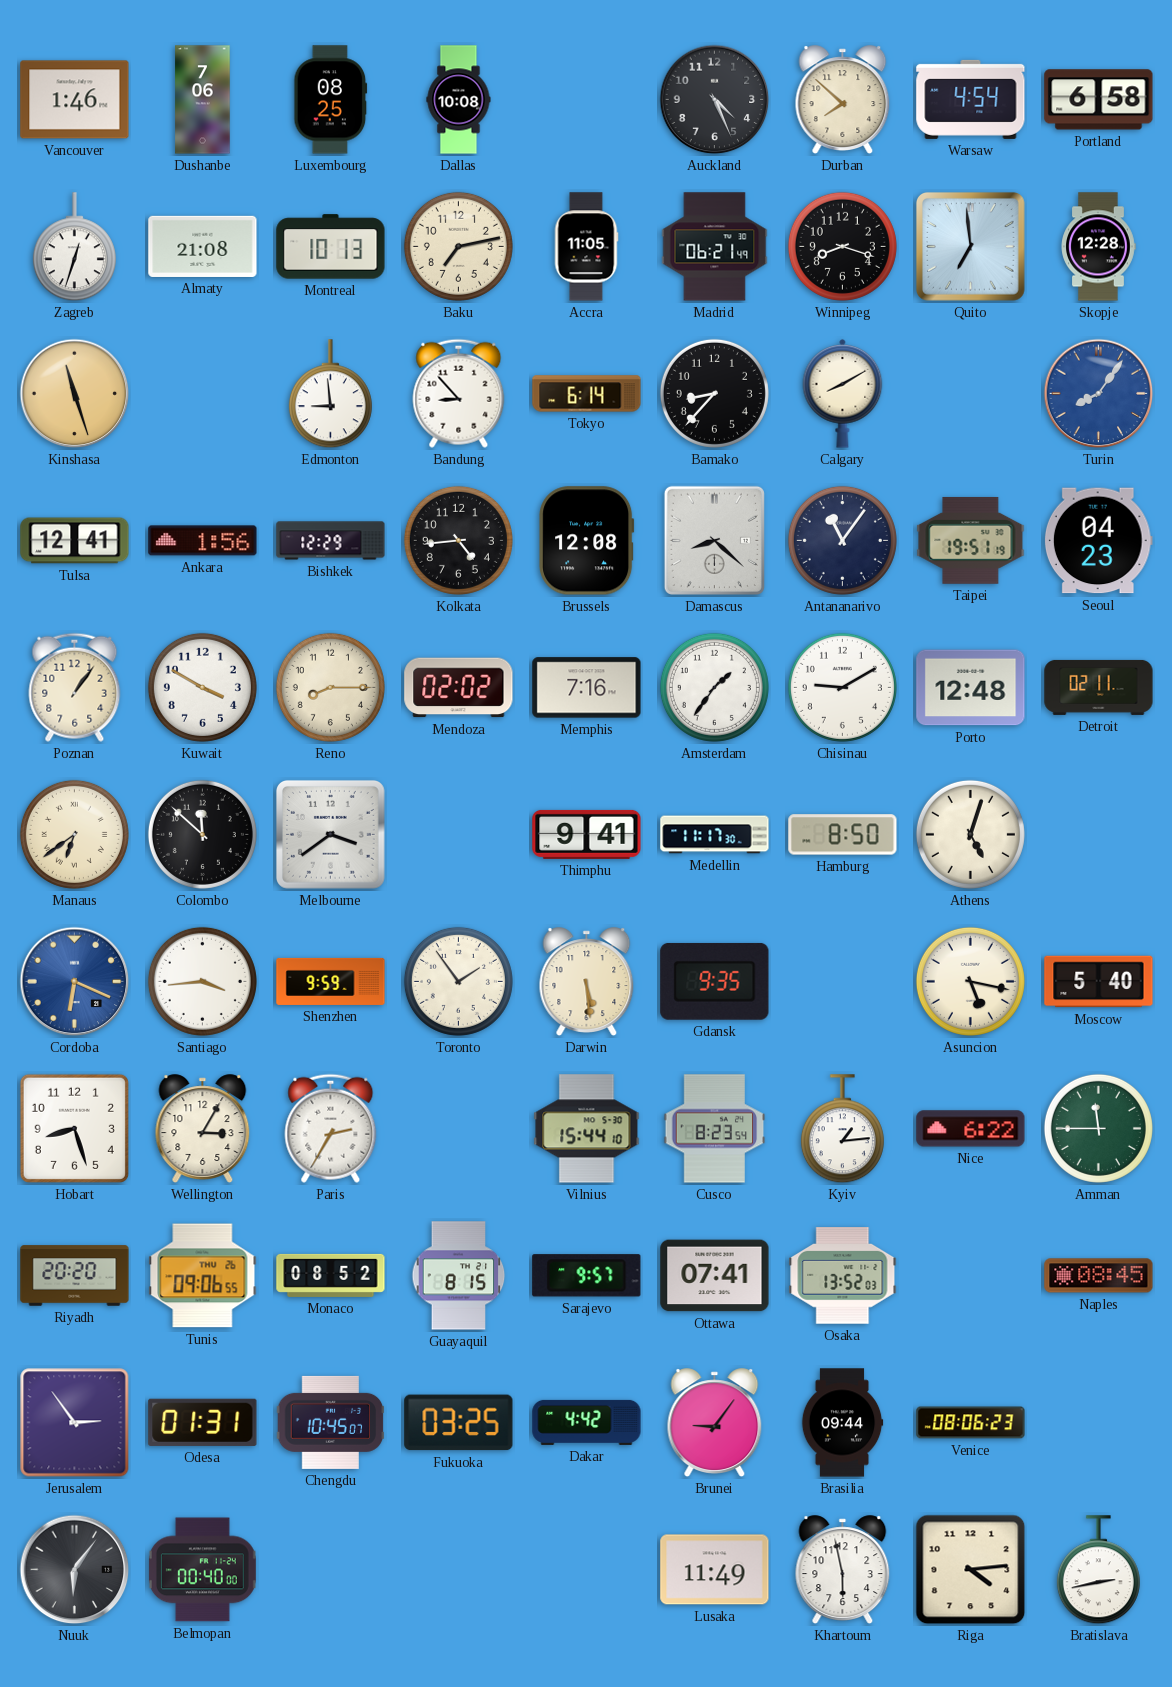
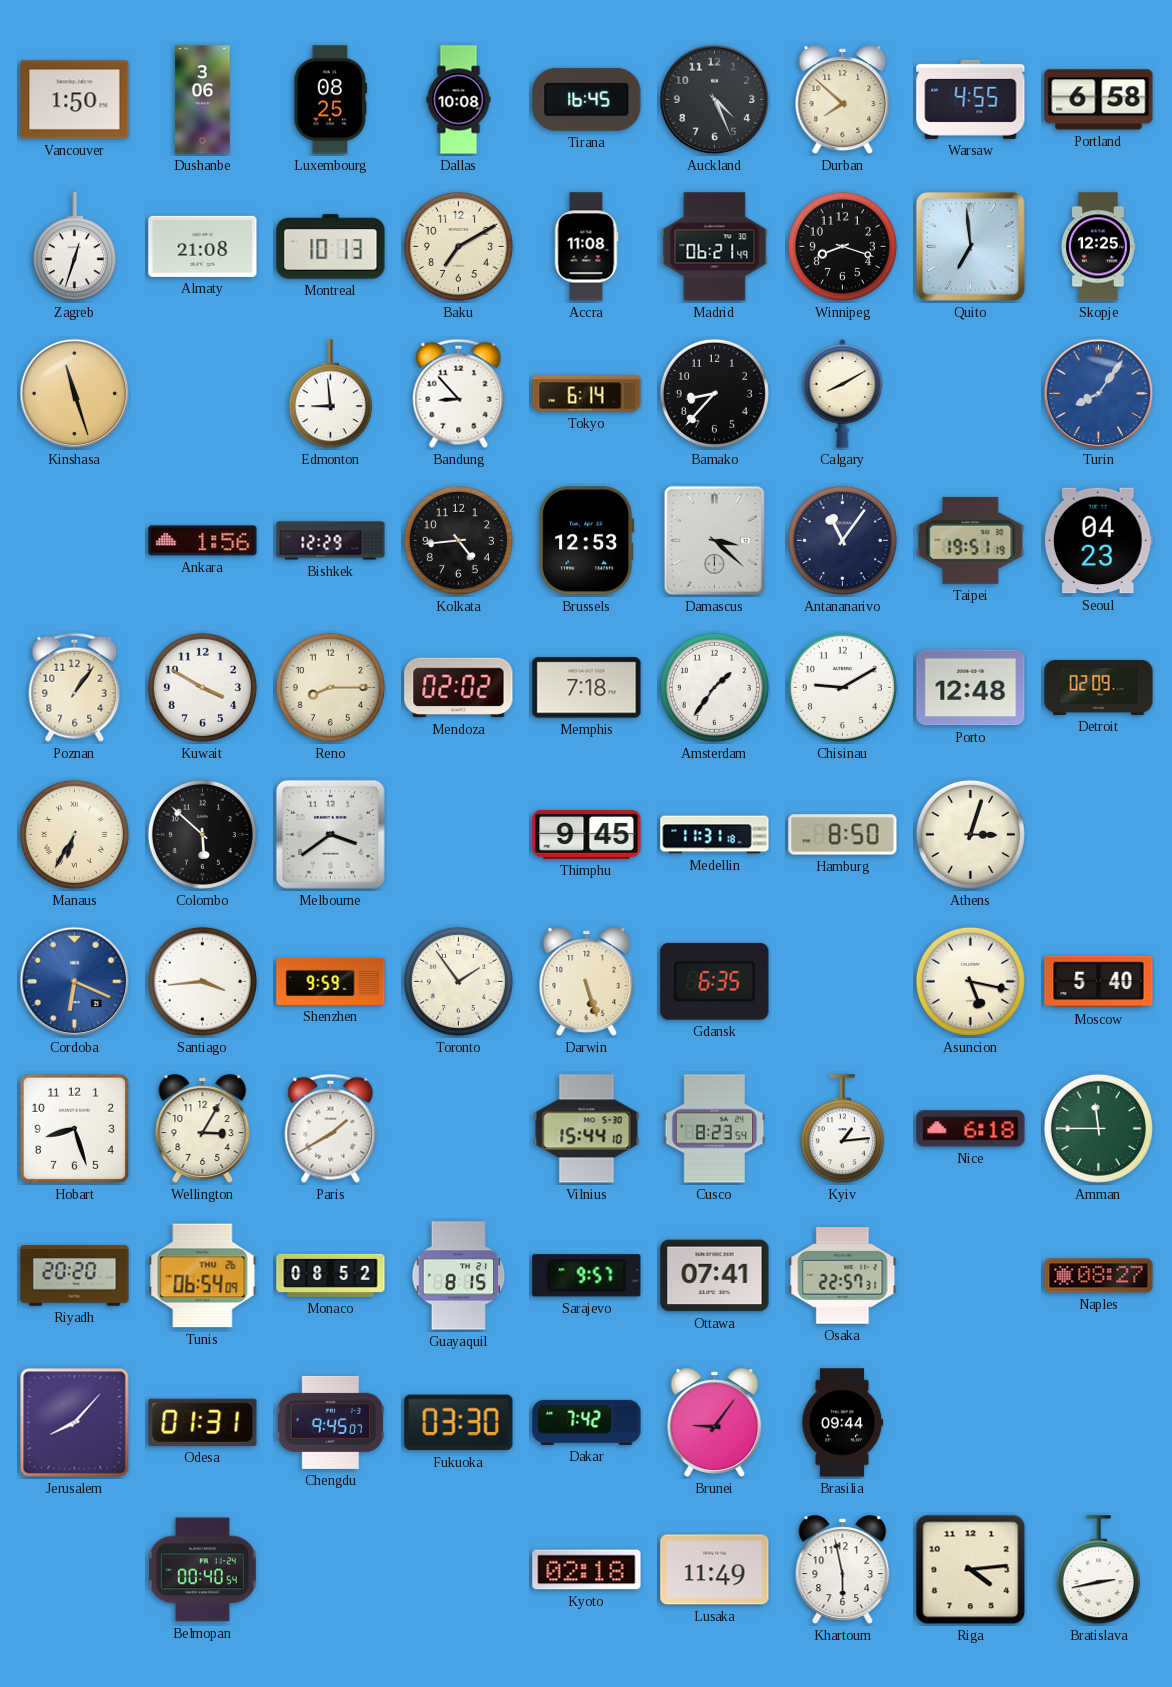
Vancouver: 1:46 -> 1:50 (75, 100)
Dushanbe: 7:06 -> 3:06 (203, 100)
Tirana: none -> 16:45 (587, 99)
Warsaw: 4:54 -> 4:55 (971, 99)
Baku: 7:13 -> 7:10 (458, 246)
Accra: 11:05 -> 11:08 (586, 247)
Skopje: 12:28 -> 12:25 (1098, 247)
Tulsa: 12:41 -> none (75, 541)
Brussels: 12:08 -> 12:53 (587, 541)
Damascus: 8:22 -> 3:22 (714, 540)
Memphis: 7:16 -> 7:18 (587, 688)
Detroit: 02:11 -> 02:09 (1099, 687)
Manaus: 6:39 -> 6:35 (74, 834)
Colombo: 11:52 -> 5:52 (202, 834)
Thimphu: 9:41 -> 9:45 (587, 834)
Medellin: 11:17 -> 11:31 (715, 835)
Athens: 5:03 -> 3:03 (970, 834)
Darwin: 5:29 -> 5:27 (587, 982)
Gdansk: 9:35 -> 6:35 (715, 981)
Paris: 2:35 -> 1:40 (331, 1128)
Nice: 6:22 -> 6:18 (971, 1129)
Tunis: 09:06 -> 06:54 (203, 1276)
Osaka: 13:52 -> 22:57 (843, 1276)
Naples: 08:45 -> 08:27 (1099, 1276)
Jerusalem: 2:54 -> 8:07 (75, 1423)
Chengdu: 10:45 -> 9:45 (331, 1422)
Fukuoka: 03:25 -> 03:30 (459, 1423)
Dakar: 4:42 -> 7:42 (587, 1422)
Venice: 08:06 -> none (971, 1423)
Nuuk: 6:06 -> none (75, 1570)
Belmopan: 00:40:00 -> 00:40:54 (202, 1570)
Kyoto: none -> 02:18 (587, 1570)
